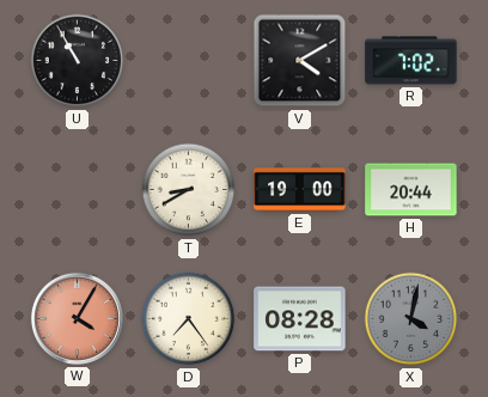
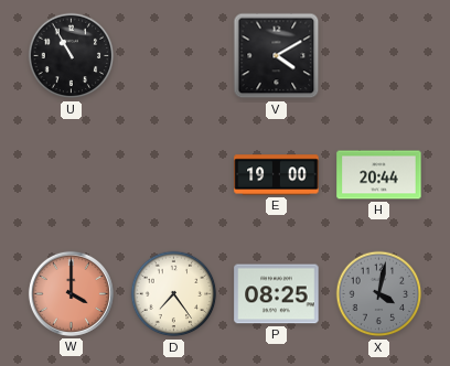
R: 7:02 -> none (411, 61)
T: 8:40 -> none (189, 190)
W: 4:05 -> 4:00 (71, 293)
P: 08:28 -> 08:25 (277, 294)
